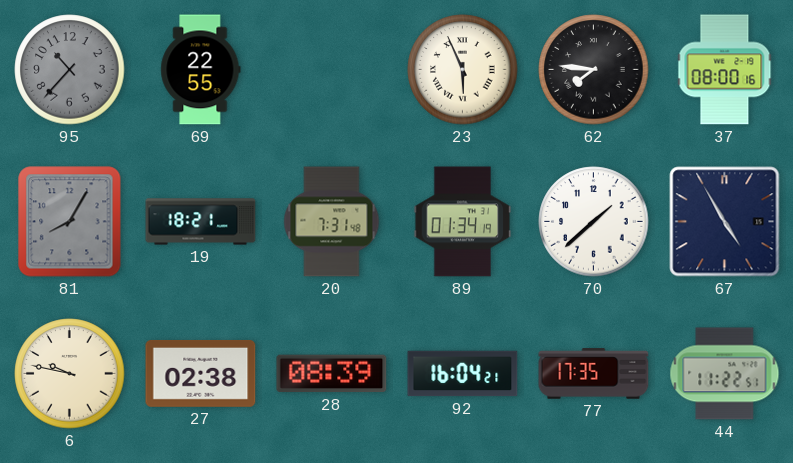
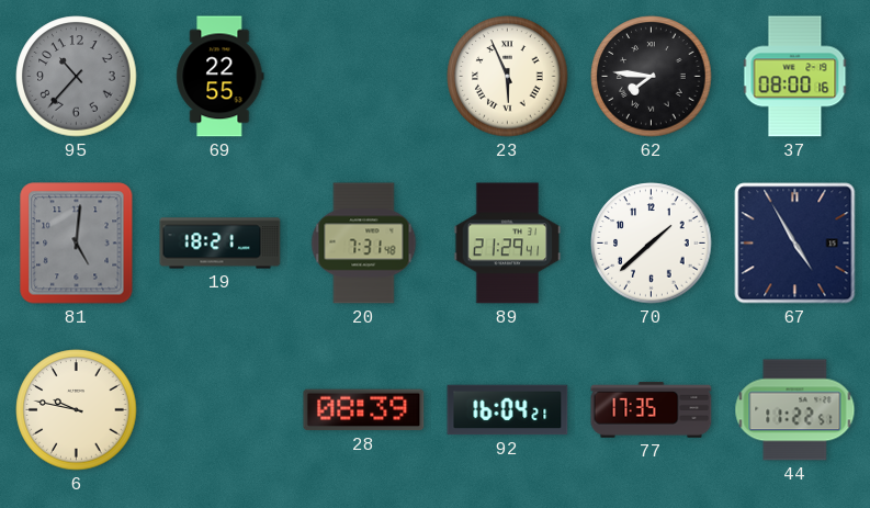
81: 8:05 -> 5:01 (77, 244)
89: 01:34 -> 21:29 (508, 244)
27: 02:38 -> none (201, 373)
